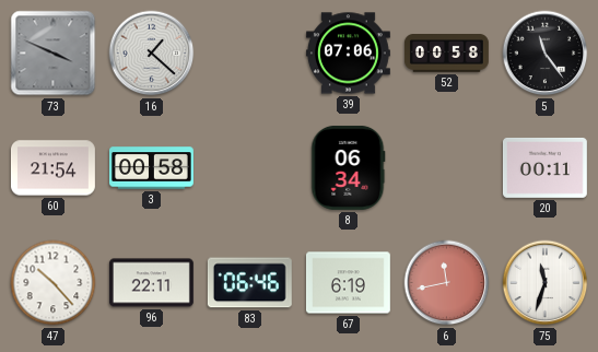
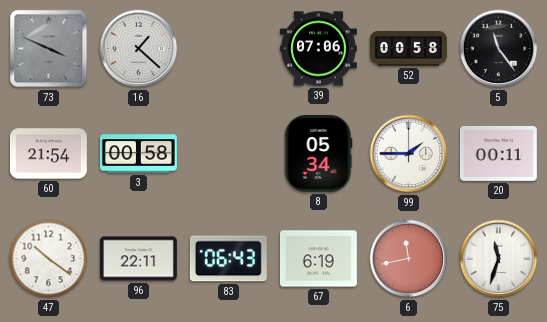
8: 06:34 -> 05:34 (319, 153)
99: none -> 1:45 (409, 154)
47: 10:23 -> 10:21 (49, 259)
83: 06:46 -> 06:43 (228, 259)
